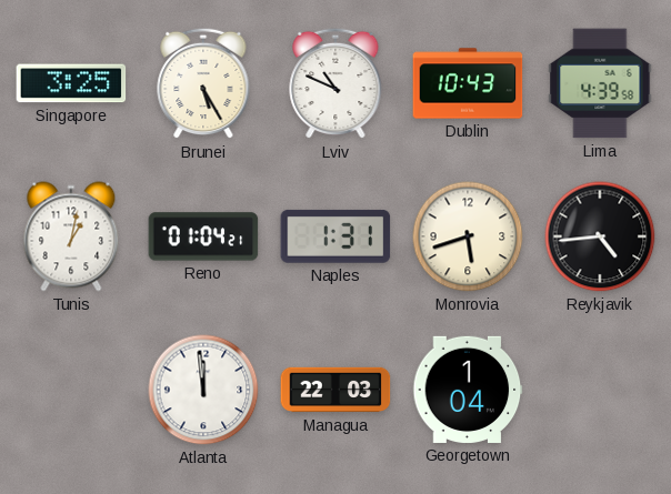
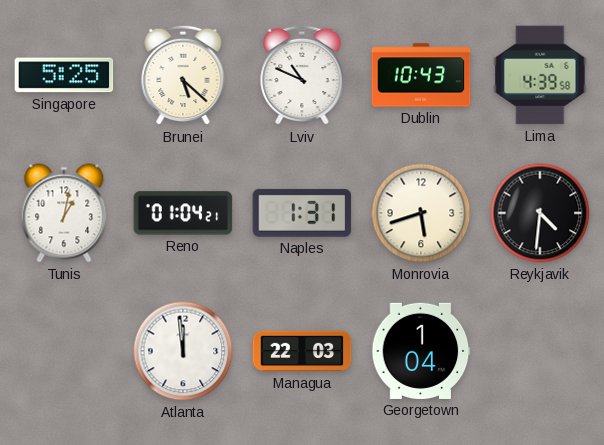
Singapore: 3:25 -> 5:25 (64, 75)
Brunei: 5:25 -> 5:22 (183, 75)
Reykjavik: 4:44 -> 4:31 (540, 213)
